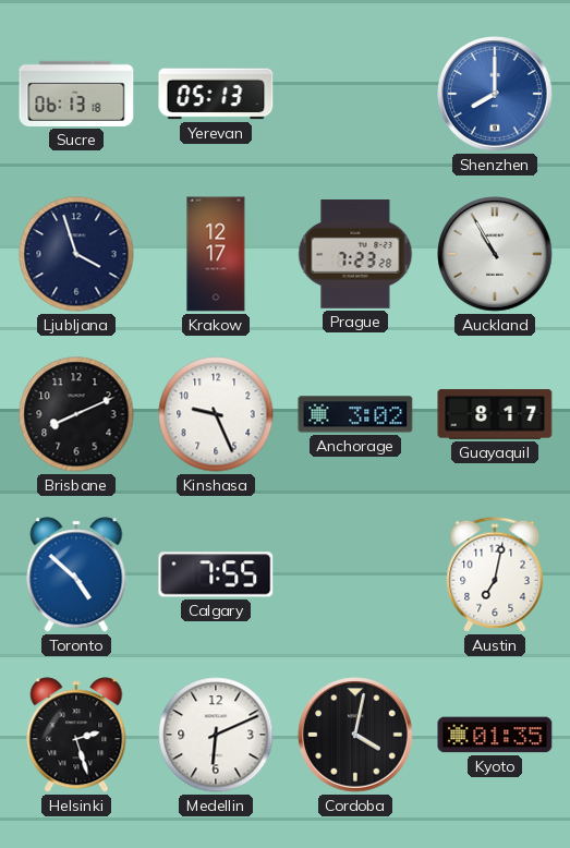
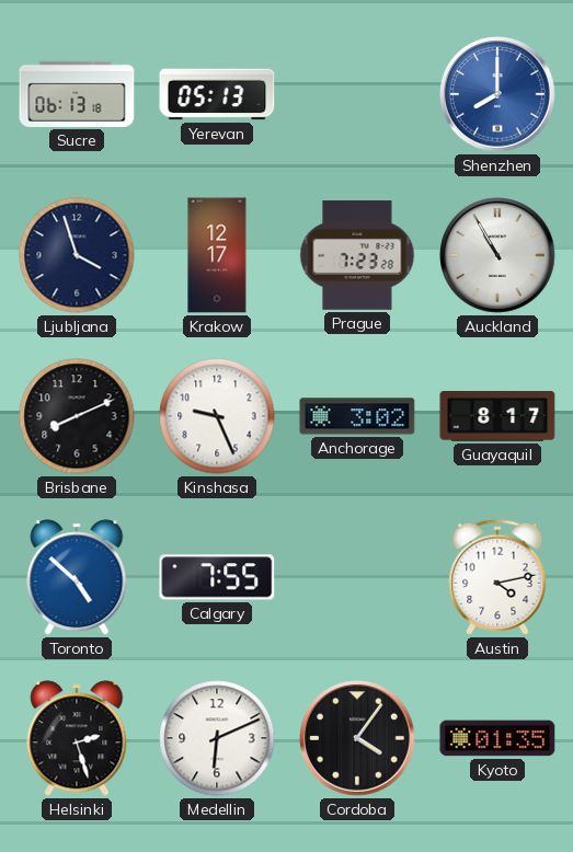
Austin: 7:02 -> 4:13 (497, 577)
Cordoba: 4:02 -> 4:06 (357, 738)
